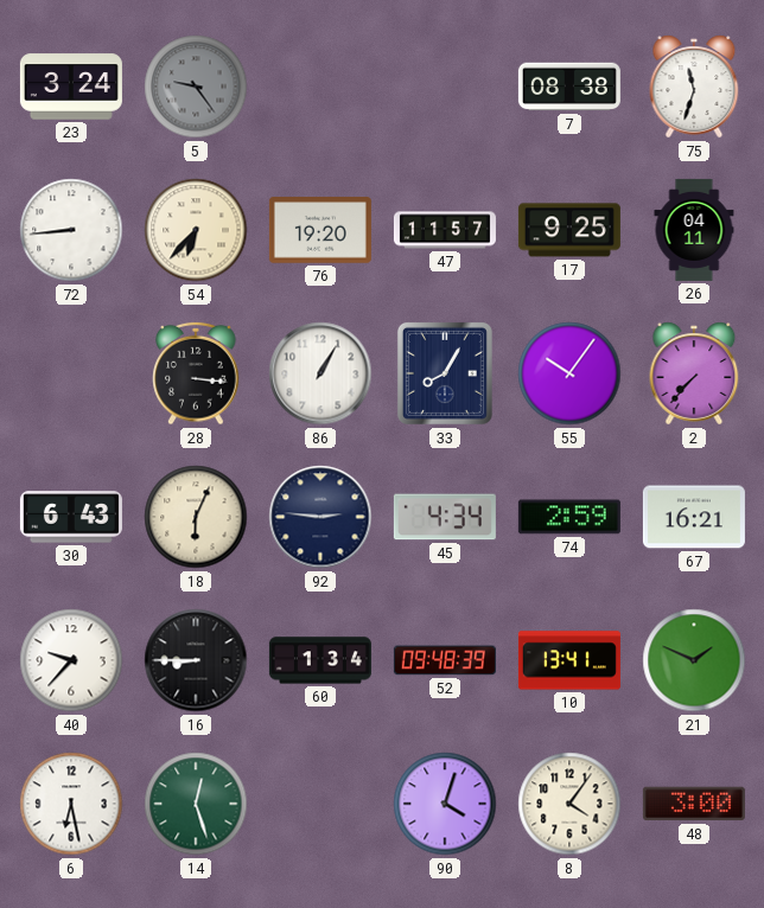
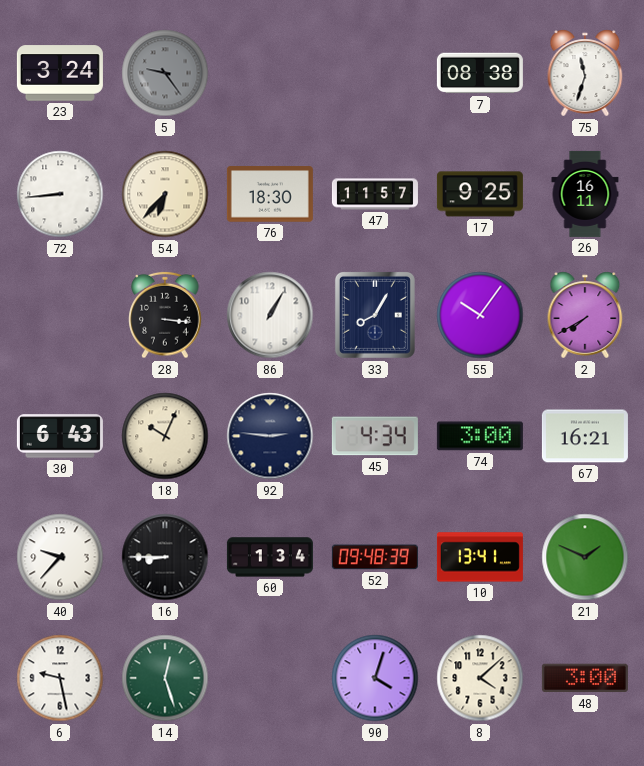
76: 19:20 -> 18:30 (270, 194)
26: 04:11 -> 16:11 (585, 194)
2: 7:37 -> 7:40 (585, 315)
18: 6:04 -> 10:04 (165, 436)
74: 2:59 -> 3:00 (480, 436)
6: 6:28 -> 9:28 (60, 678)
8: 4:06 -> 4:08 (480, 678)
